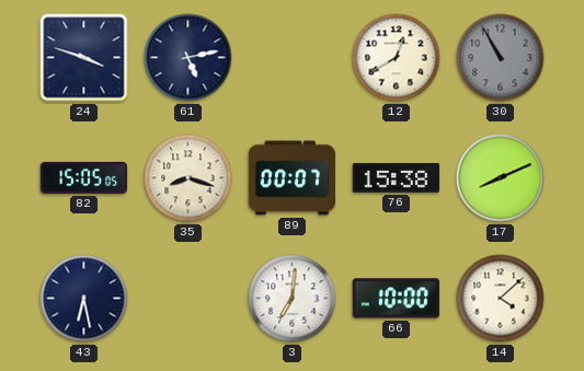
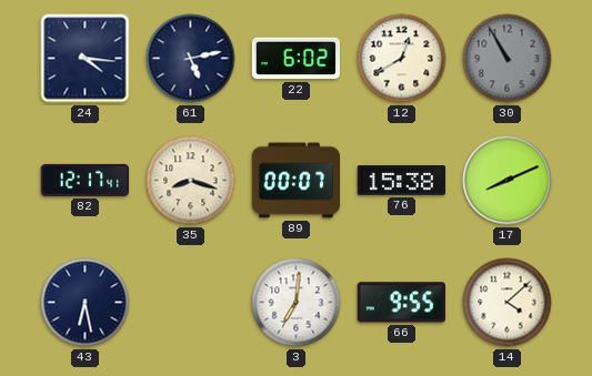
24: 3:48 -> 4:16 (86, 59)
22: none -> 6:02 (297, 59)
82: 15:05 -> 12:17 (86, 180)
66: 10:00 -> 9:55 (401, 303)
